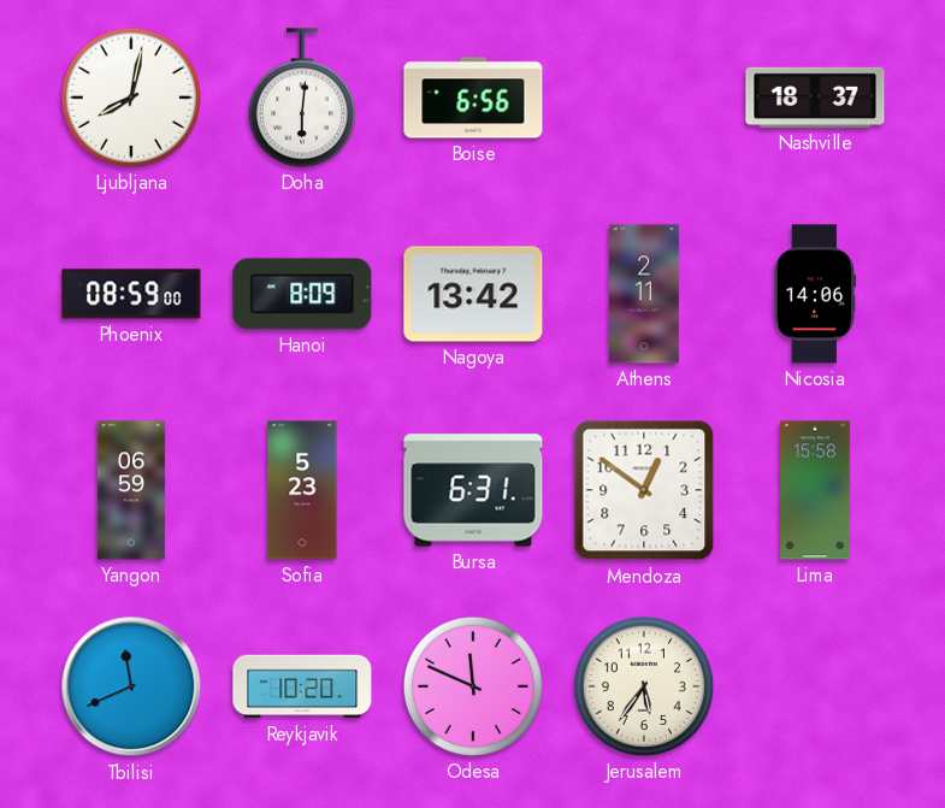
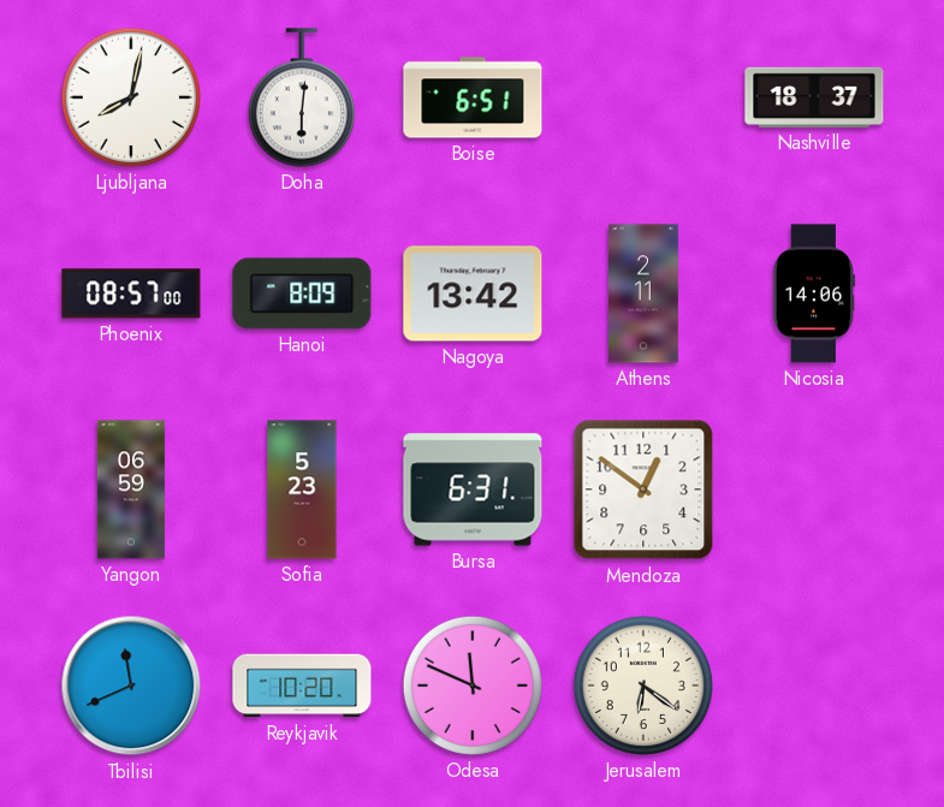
Boise: 6:56 -> 6:51 (473, 97)
Phoenix: 08:59 -> 08:57 (131, 293)
Lima: 15:58 -> none (816, 490)
Jerusalem: 5:36 -> 6:21 (643, 686)
